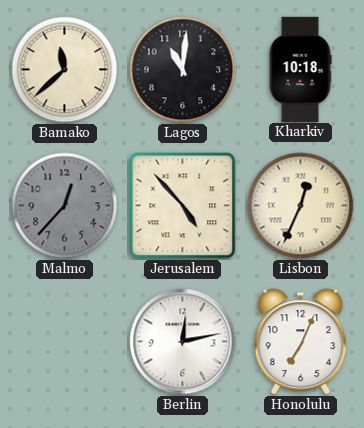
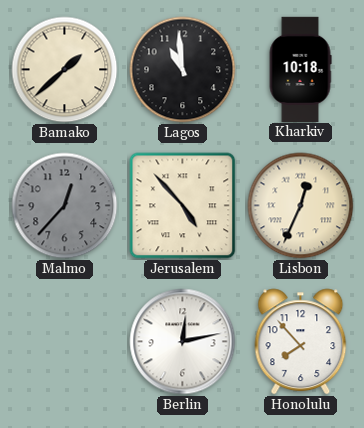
Bamako: 11:38 -> 1:38 (65, 70)
Lagos: 11:01 -> 10:59 (183, 70)
Honolulu: 7:04 -> 7:53 (301, 342)
